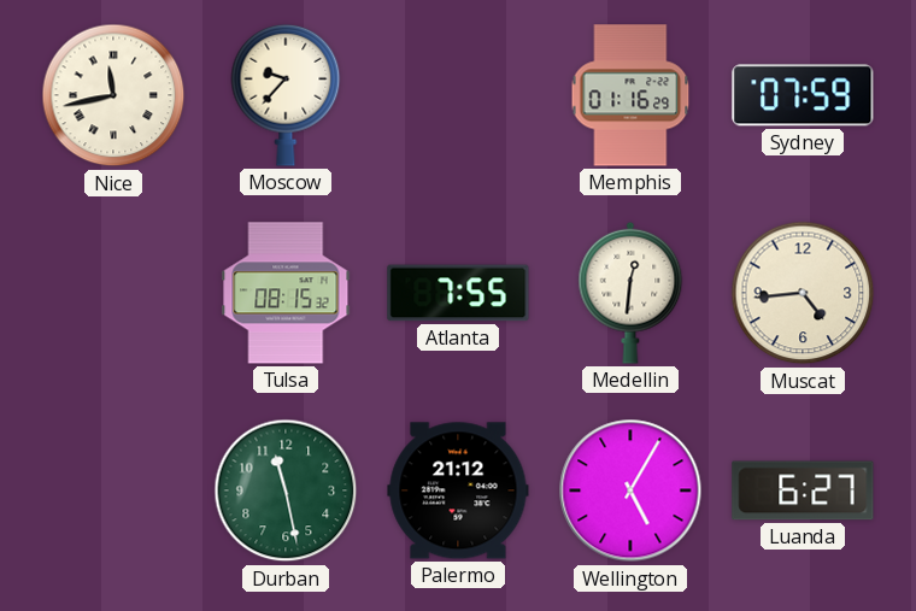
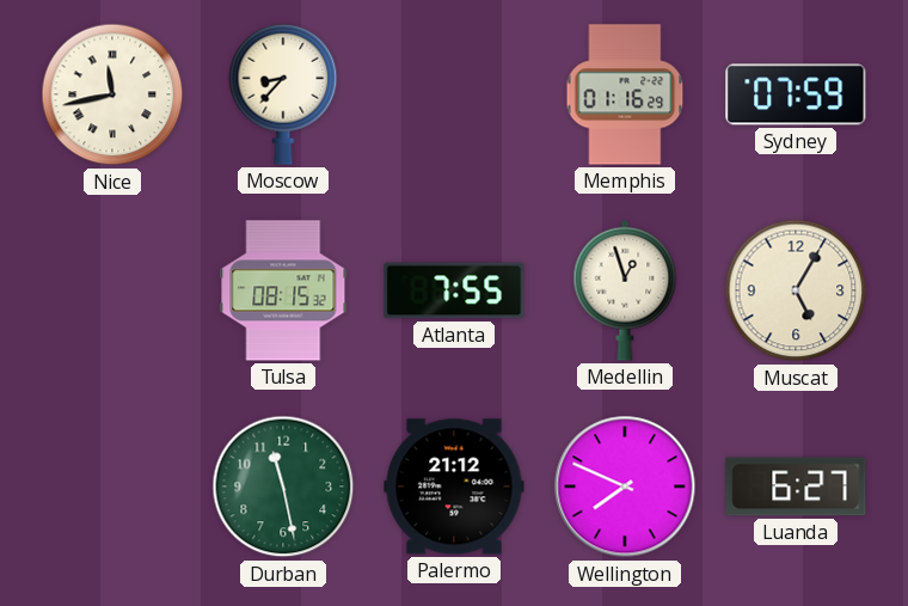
Moscow: 9:37 -> 8:37 (283, 94)
Medellin: 12:31 -> 12:57 (625, 290)
Muscat: 4:44 -> 5:05 (796, 290)
Wellington: 5:05 -> 7:49 (625, 486)
